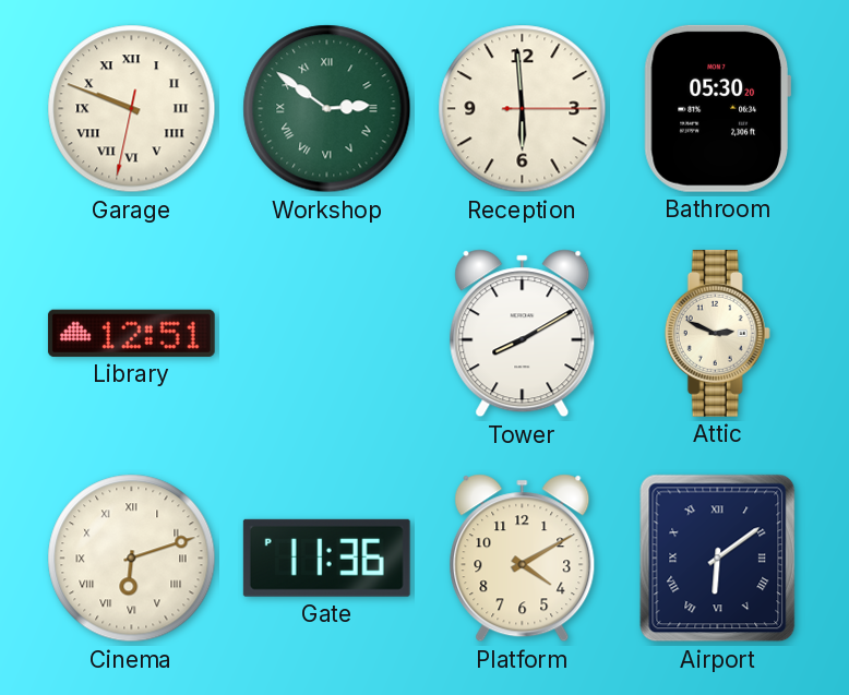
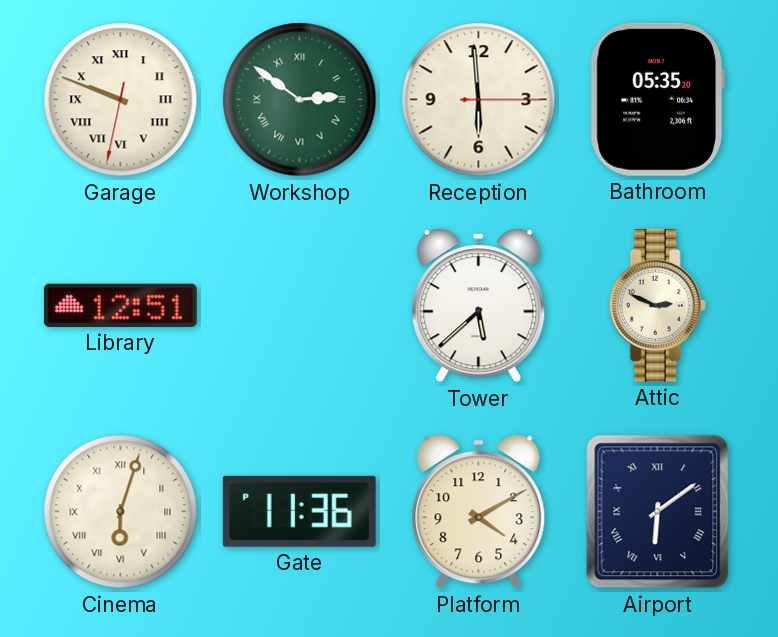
Bathroom: 05:30 -> 05:35 (657, 99)
Tower: 8:10 -> 5:38 (479, 306)
Cinema: 6:12 -> 6:03 (121, 512)
